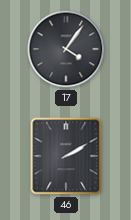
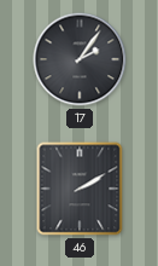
17: 4:06 -> 2:06 (80, 59)
